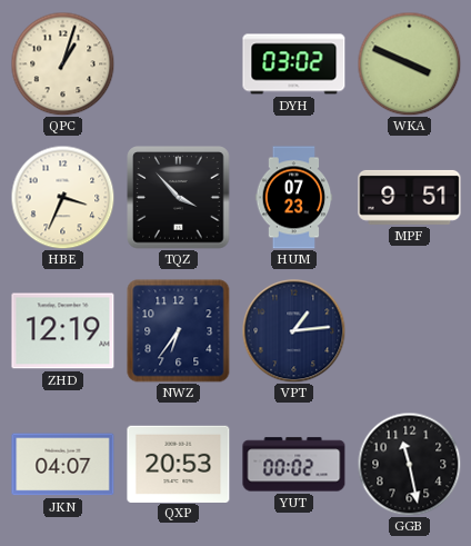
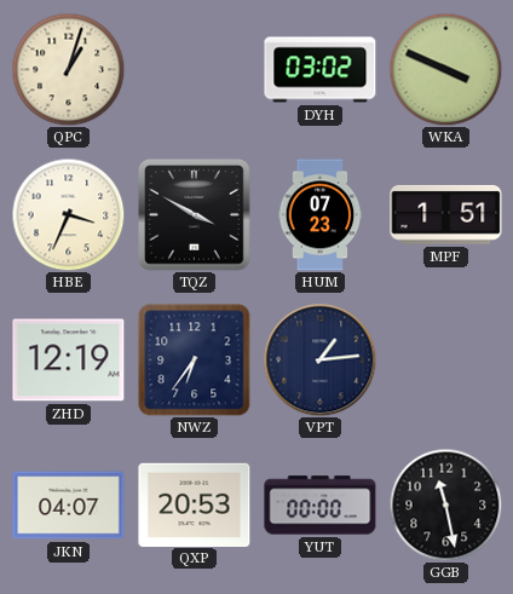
TQZ: 3:53 -> 3:50 (195, 215)
MPF: 9:51 -> 1:51 (446, 214)
YUT: 00:02 -> 00:00 (321, 506)
